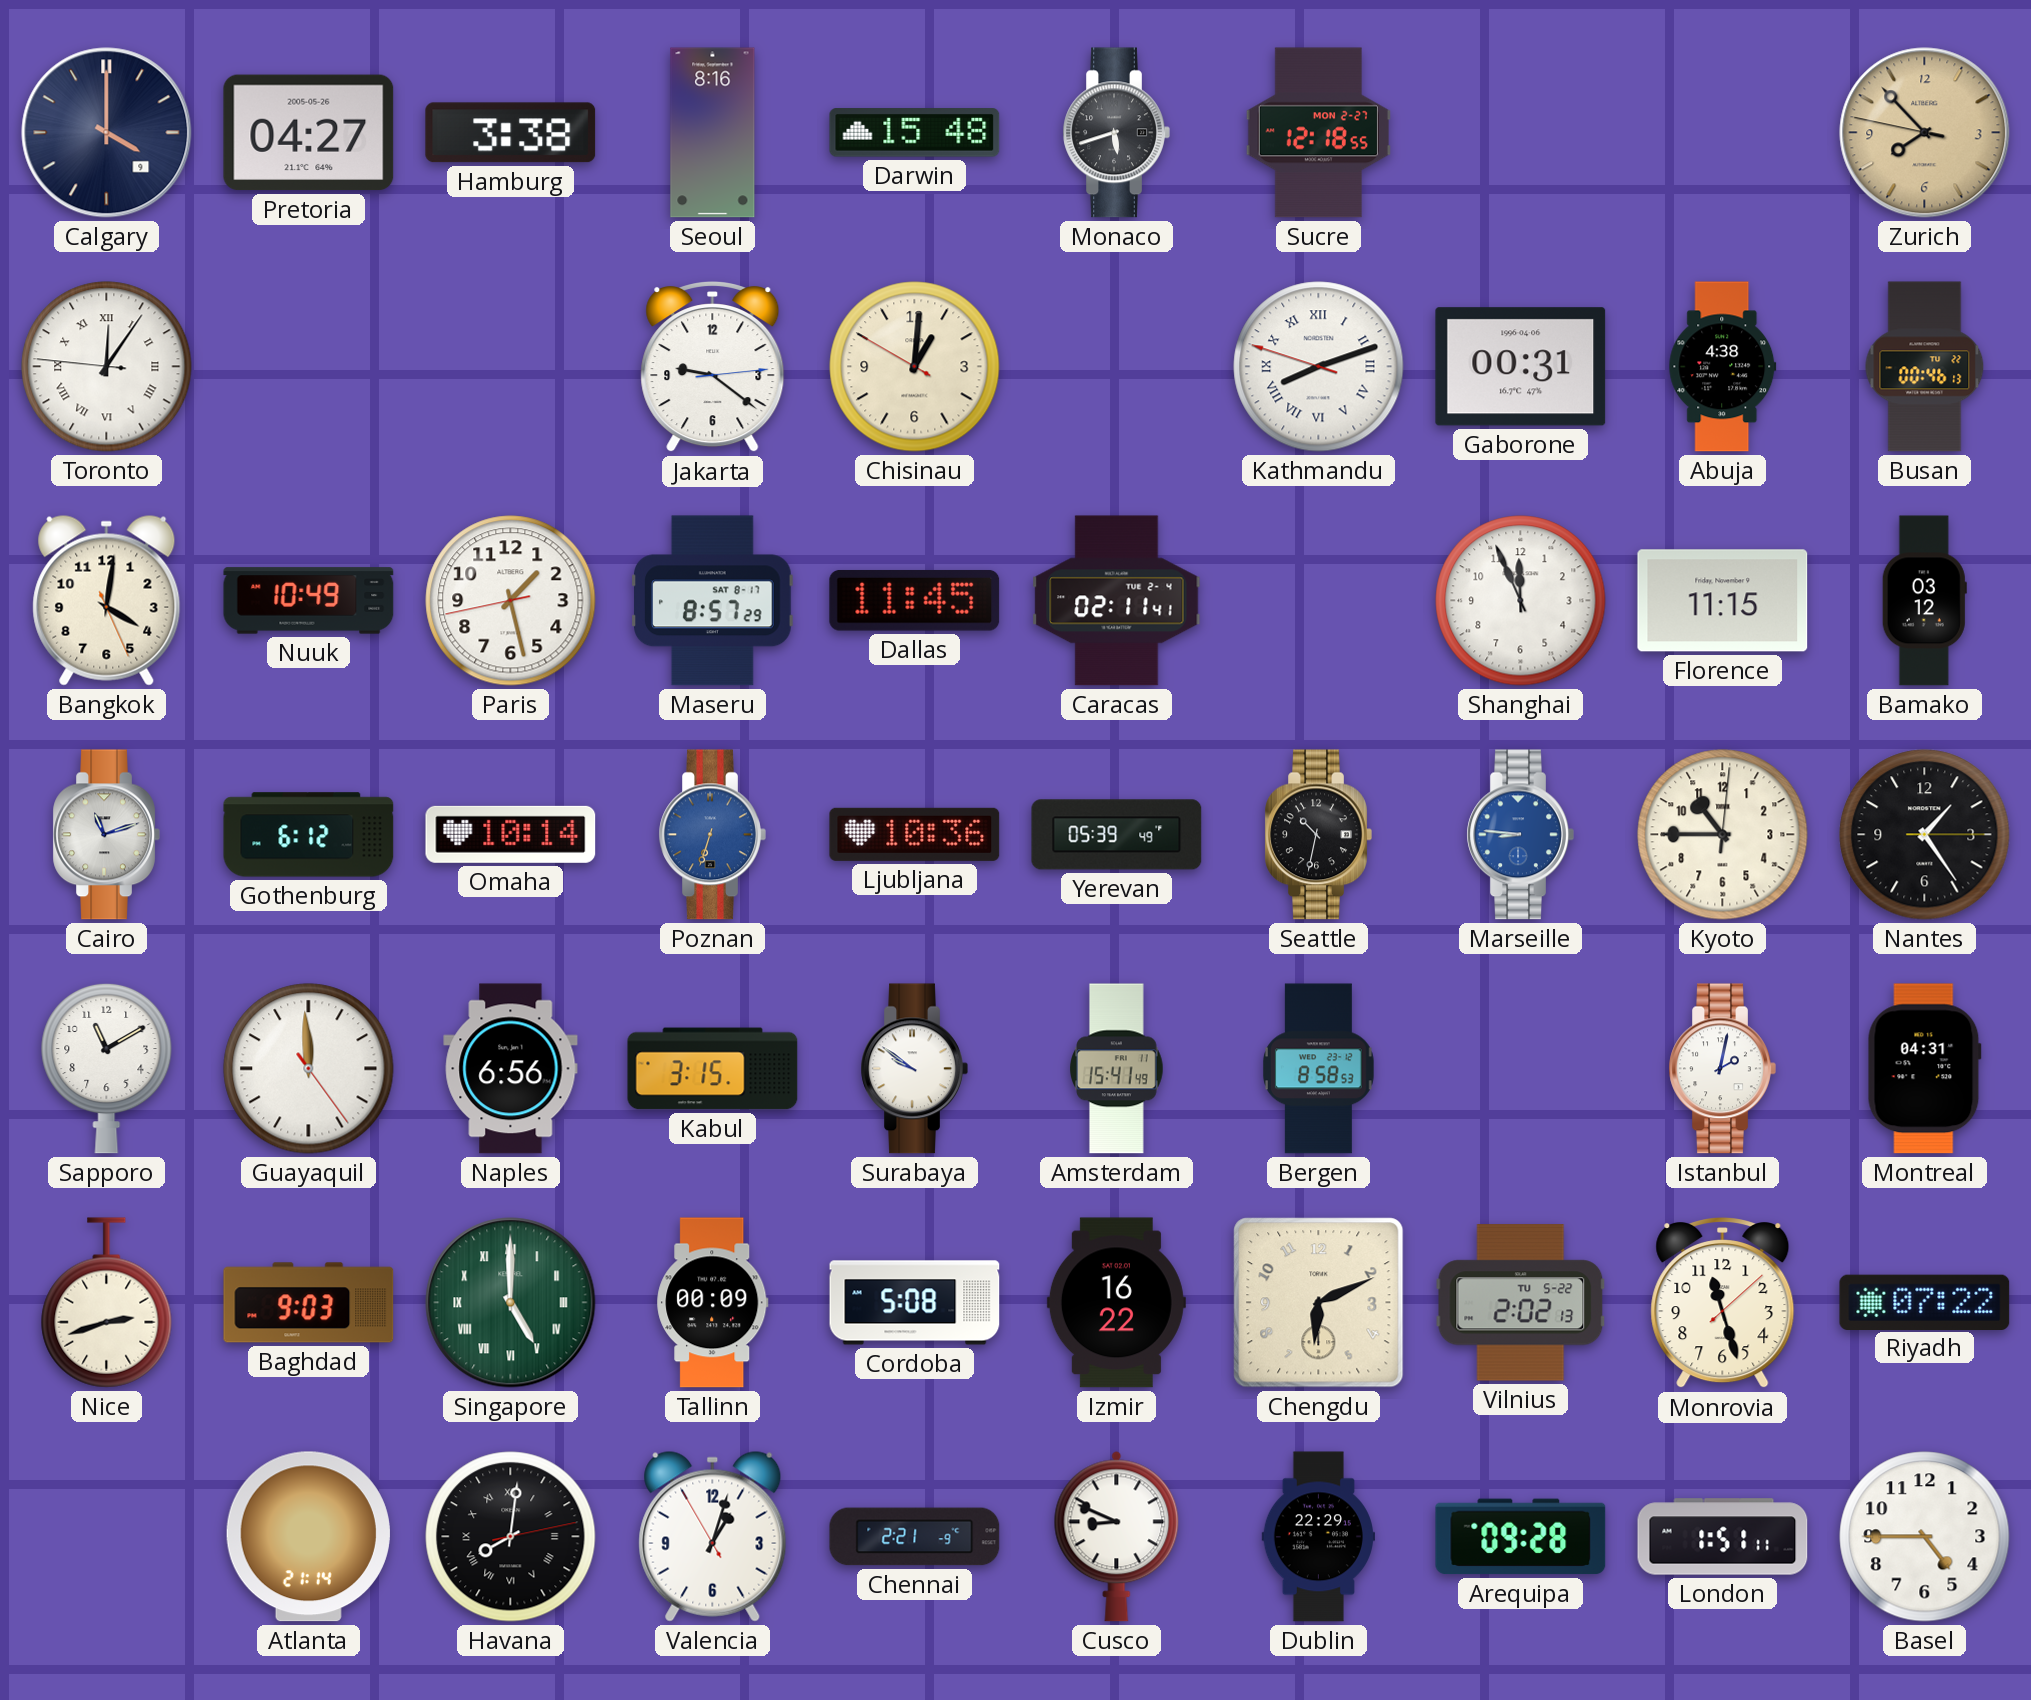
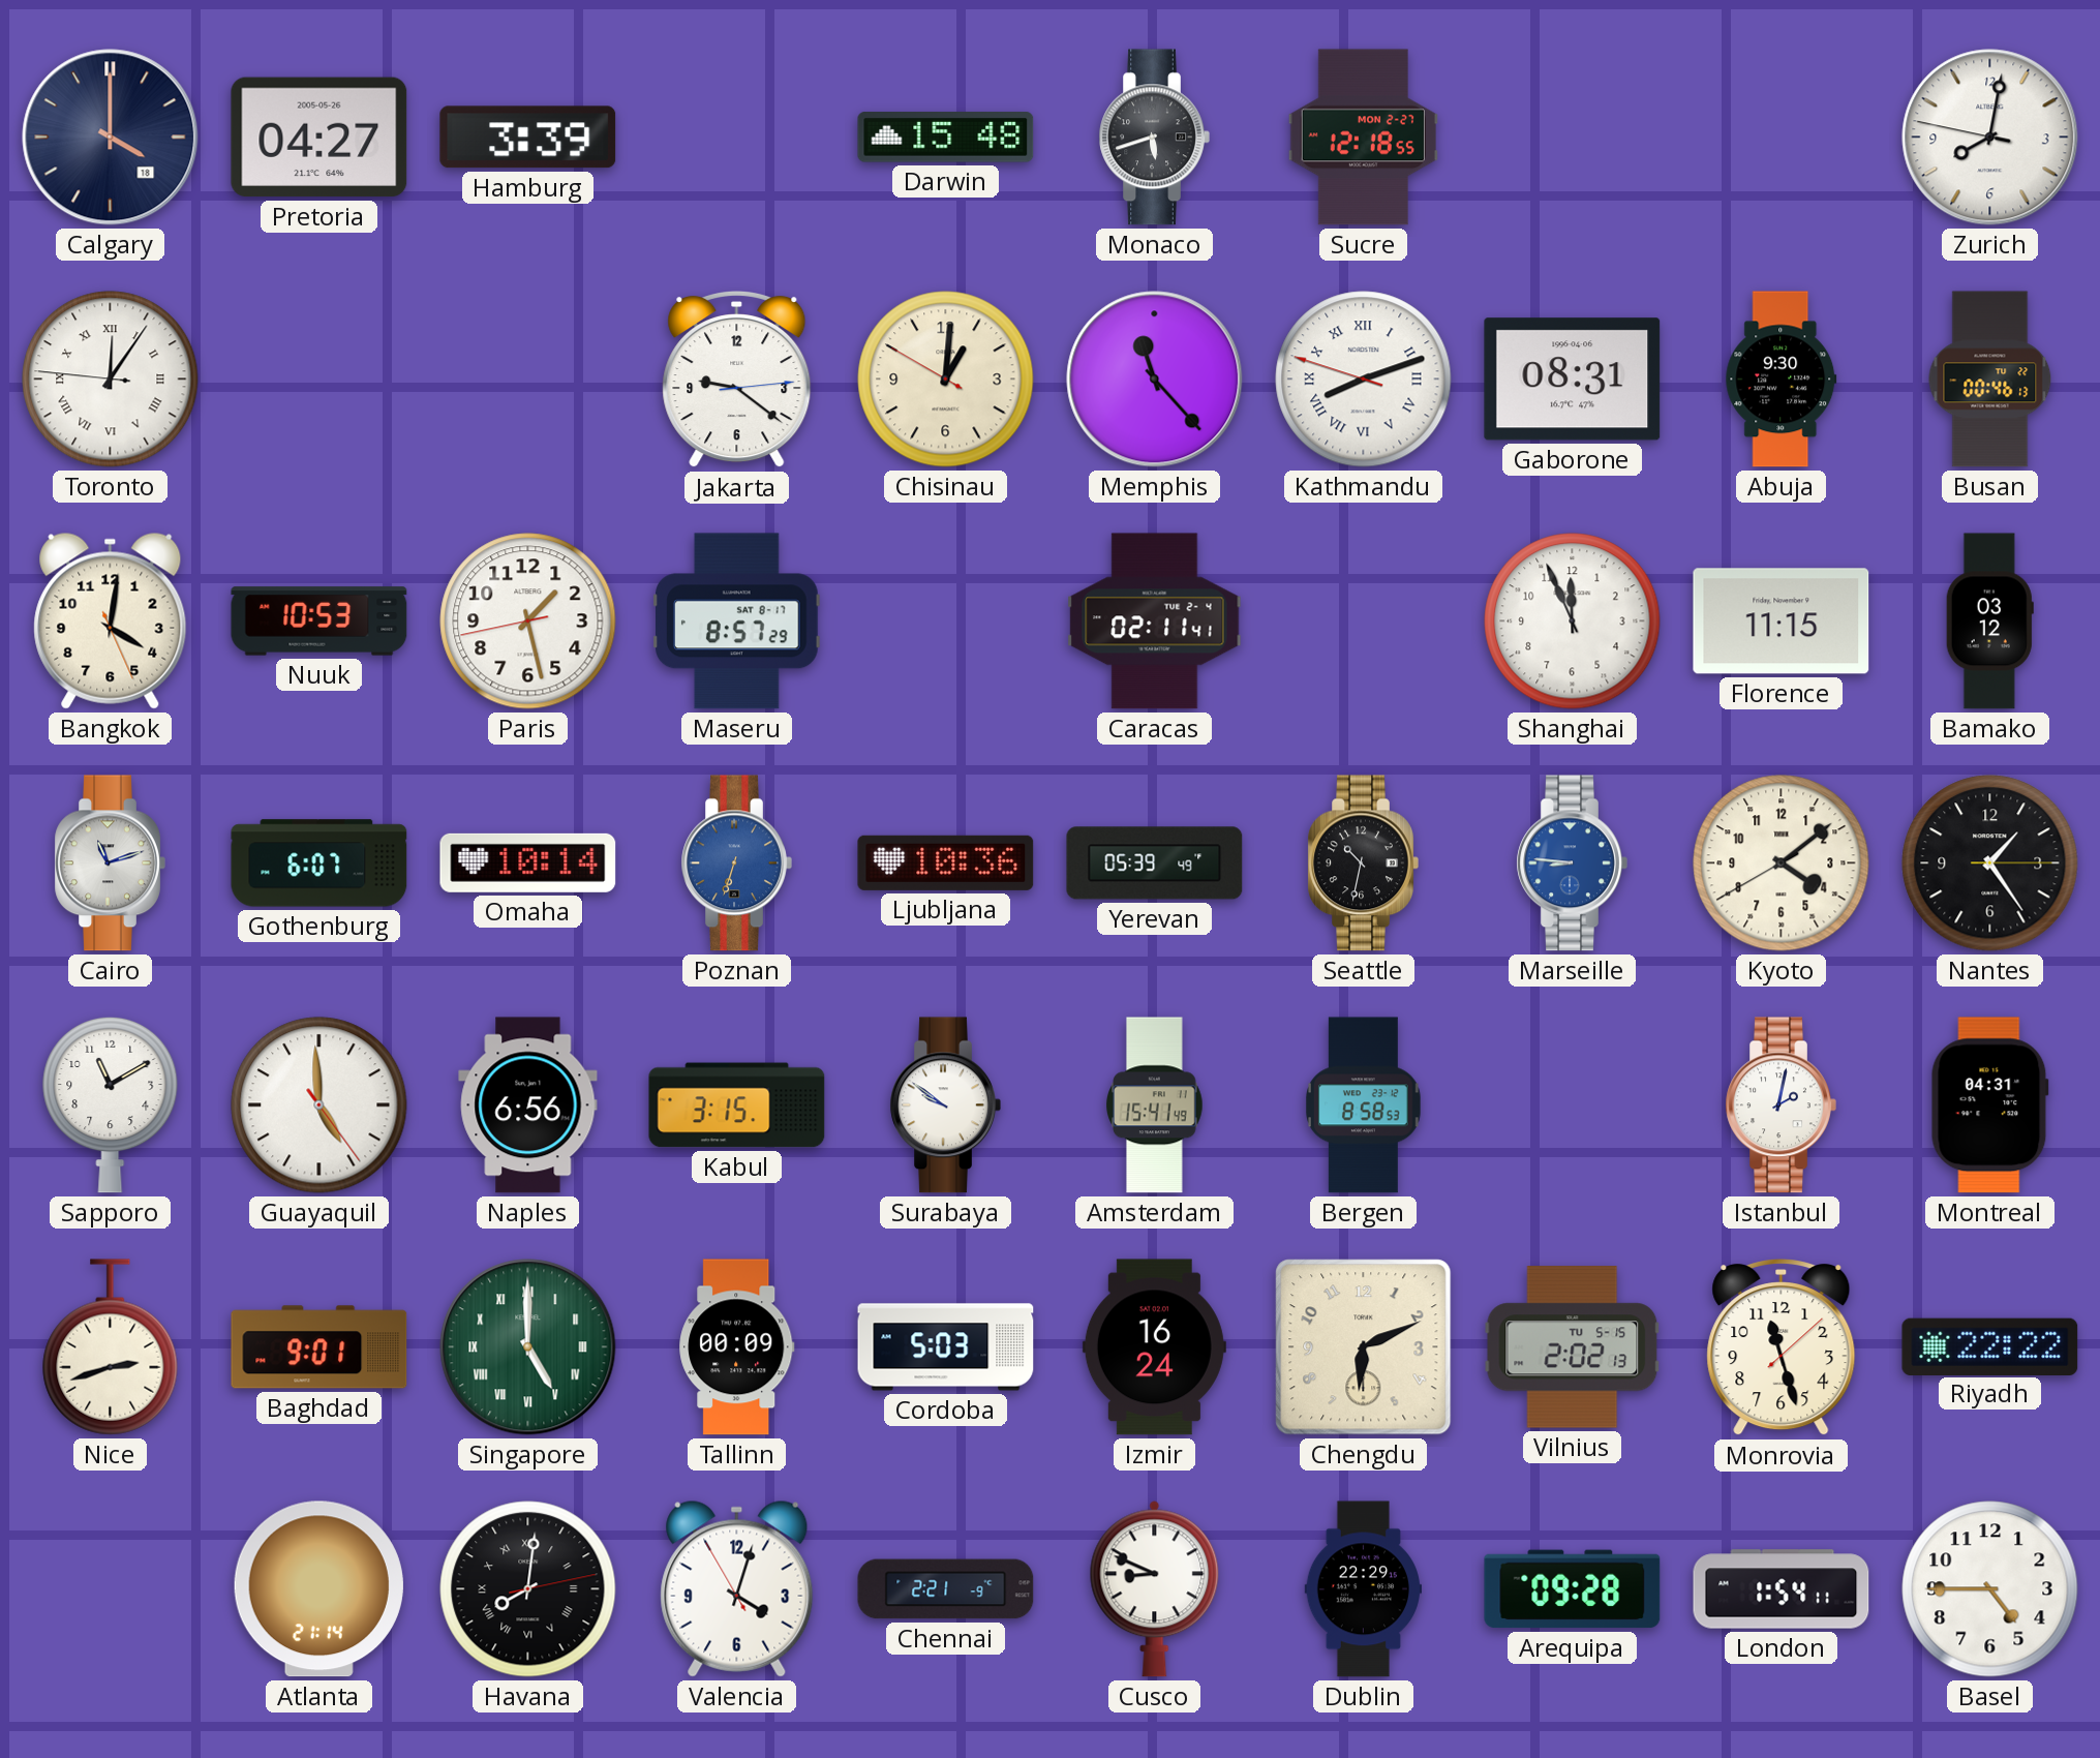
Calgary date: 9 -> 18 (111, 138)
Hamburg: 3:38 -> 3:39 (528, 138)
Seoul: 8:16 -> none (713, 133)
Zurich: 7:52 -> 8:01 (1990, 138)
Zurich dial: champagne -> white (1990, 138)
Memphis: none -> 11:23 (1155, 380)
Gaborone: 00:31 -> 08:31 (1573, 380)
Abuja: 4:38 -> 9:30 (1782, 380)
Nuuk: 10:49 -> 10:53 (319, 622)
Dallas: 11:45 -> none (915, 600)
Gothenburg: 6:12 -> 6:07 (319, 863)
Kyoto: 10:45 -> 4:08 (1782, 863)
Guayaquil: 11:59 -> 4:59 (319, 1105)
Baghdad: 9:03 -> 9:01 (319, 1347)
Cordoba: 5:08 -> 5:03 (946, 1347)
Izmir: 16:22 -> 16:24 (1154, 1347)
Vilnius date: TU 5-22 -> TU 5-15 (1573, 1347)
Riyadh: 07:22 -> 22:22 (1990, 1346)
Valencia: 1:02 -> 4:02 (737, 1588)
London: 1:51 -> 1:54 (1782, 1589)
